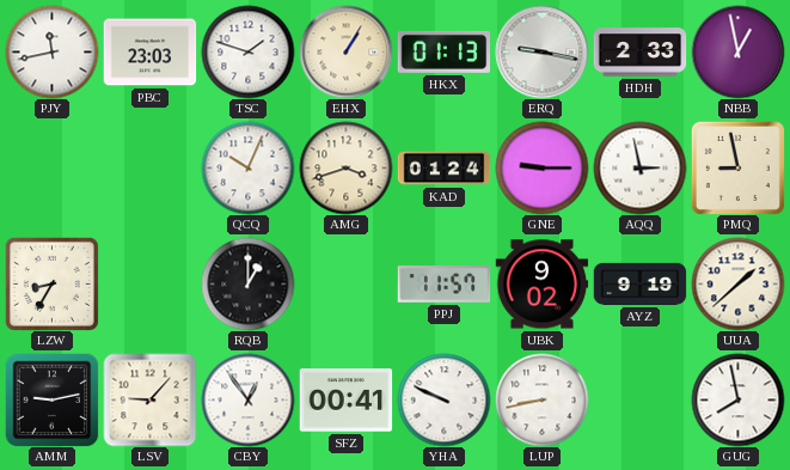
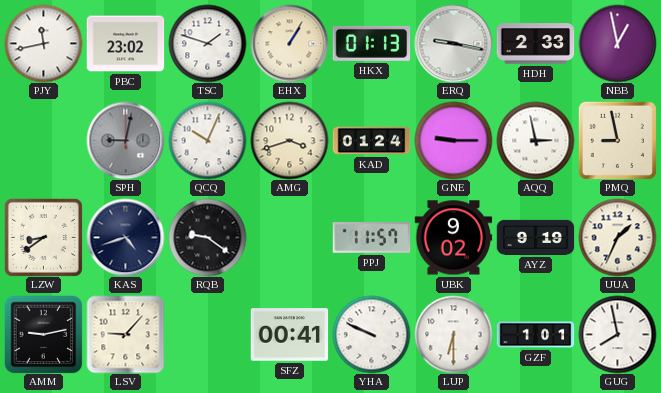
PBC: 23:03 -> 23:02 (125, 44)
SPH: none -> 9:02 (125, 140)
LZW: 8:35 -> 8:39 (43, 237)
KAS: none -> 4:42 (125, 237)
RQB: 1:00 -> 9:21 (207, 237)
UUA: 1:38 -> 1:34 (617, 237)
CBY: 12:54 -> none (247, 399)
LUP: 8:43 -> 6:30 (453, 334)
GZF: none -> 1:01 (535, 335)
